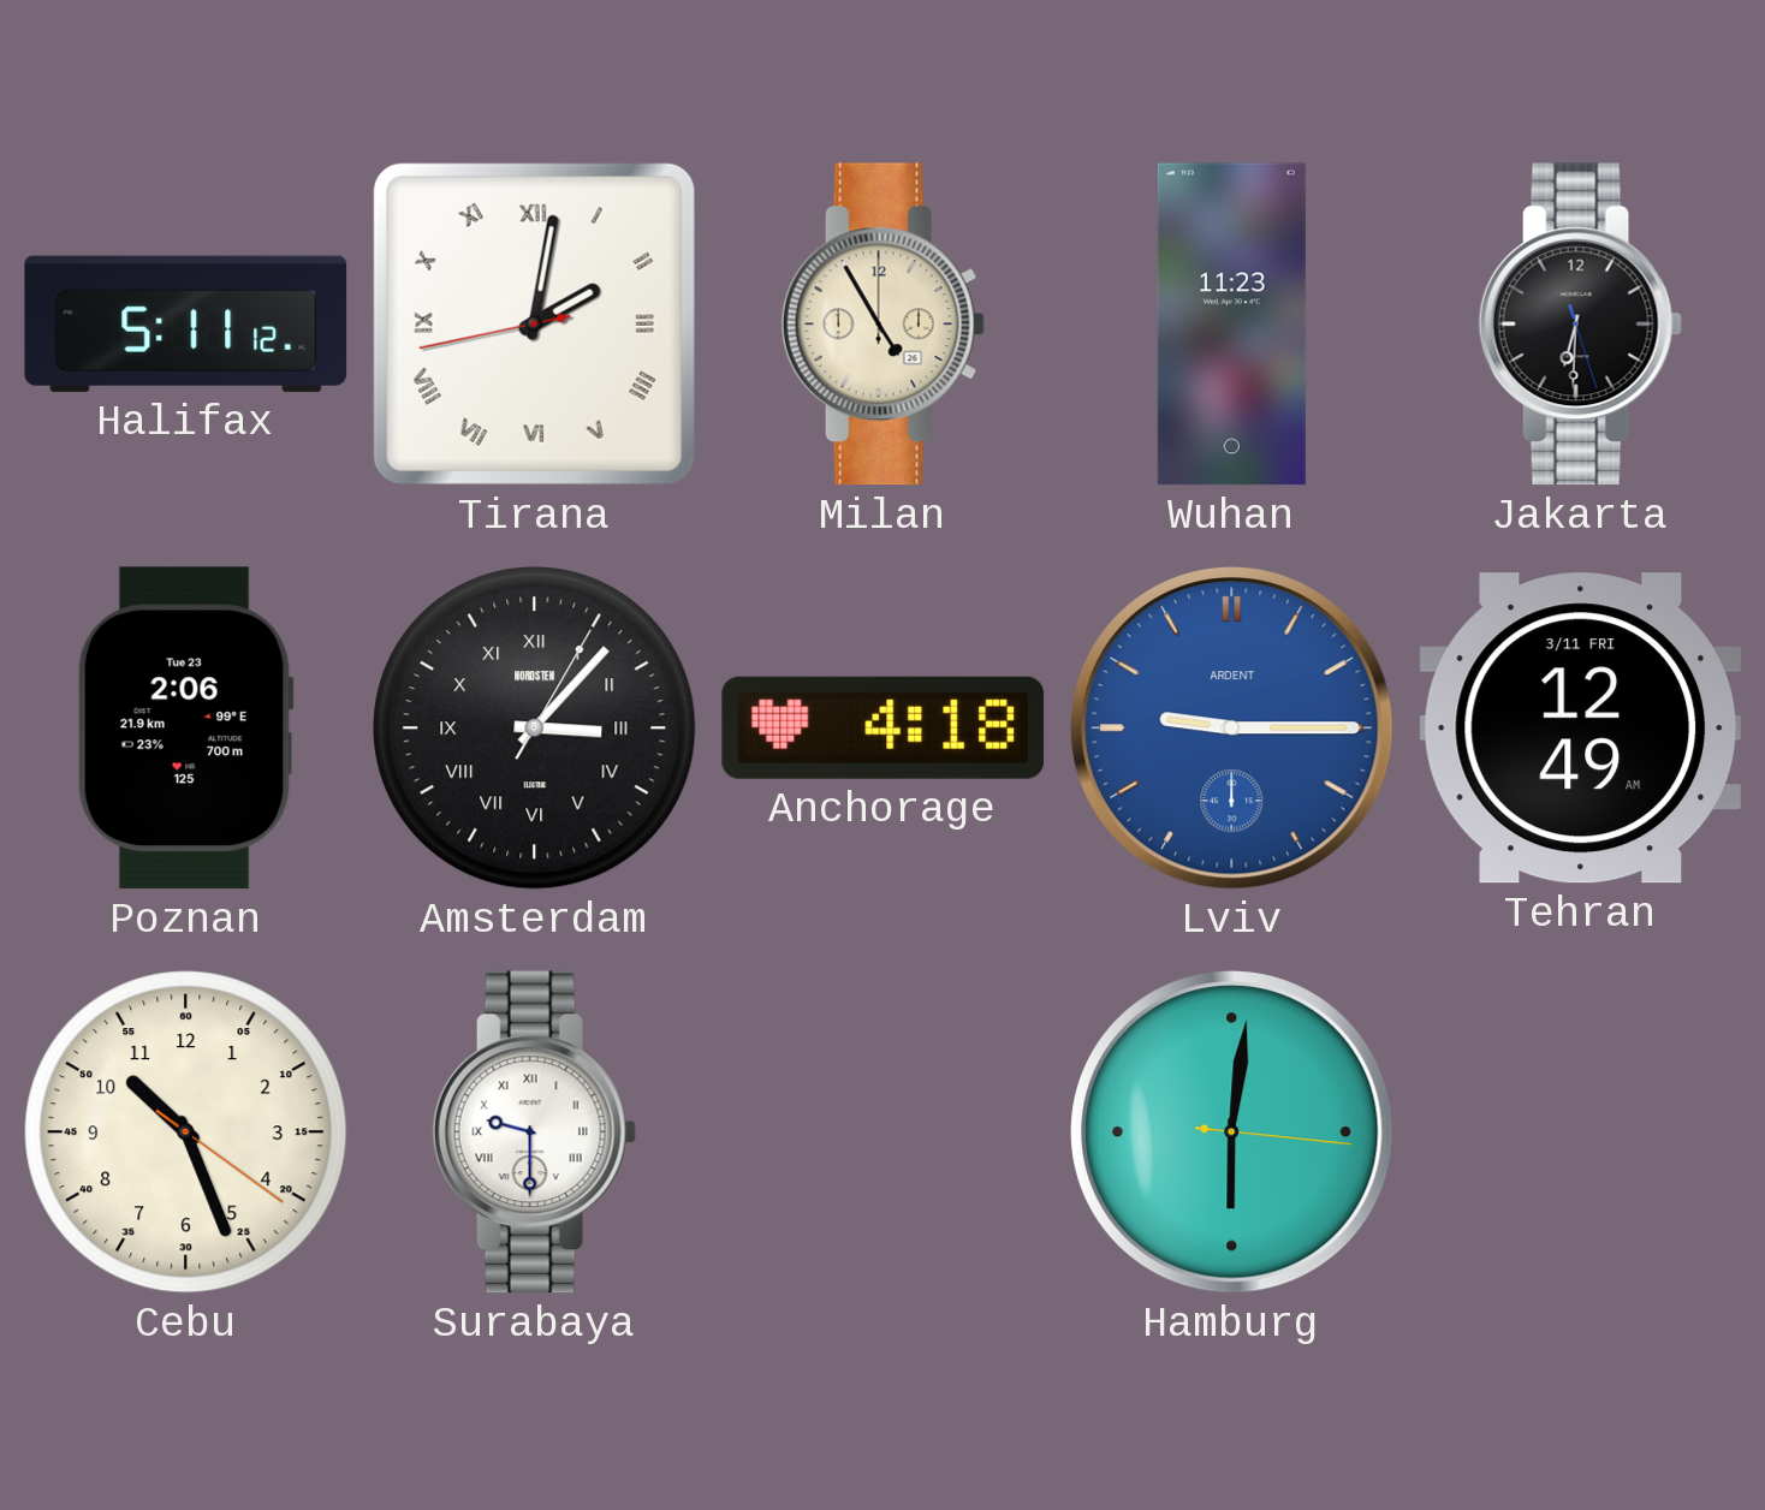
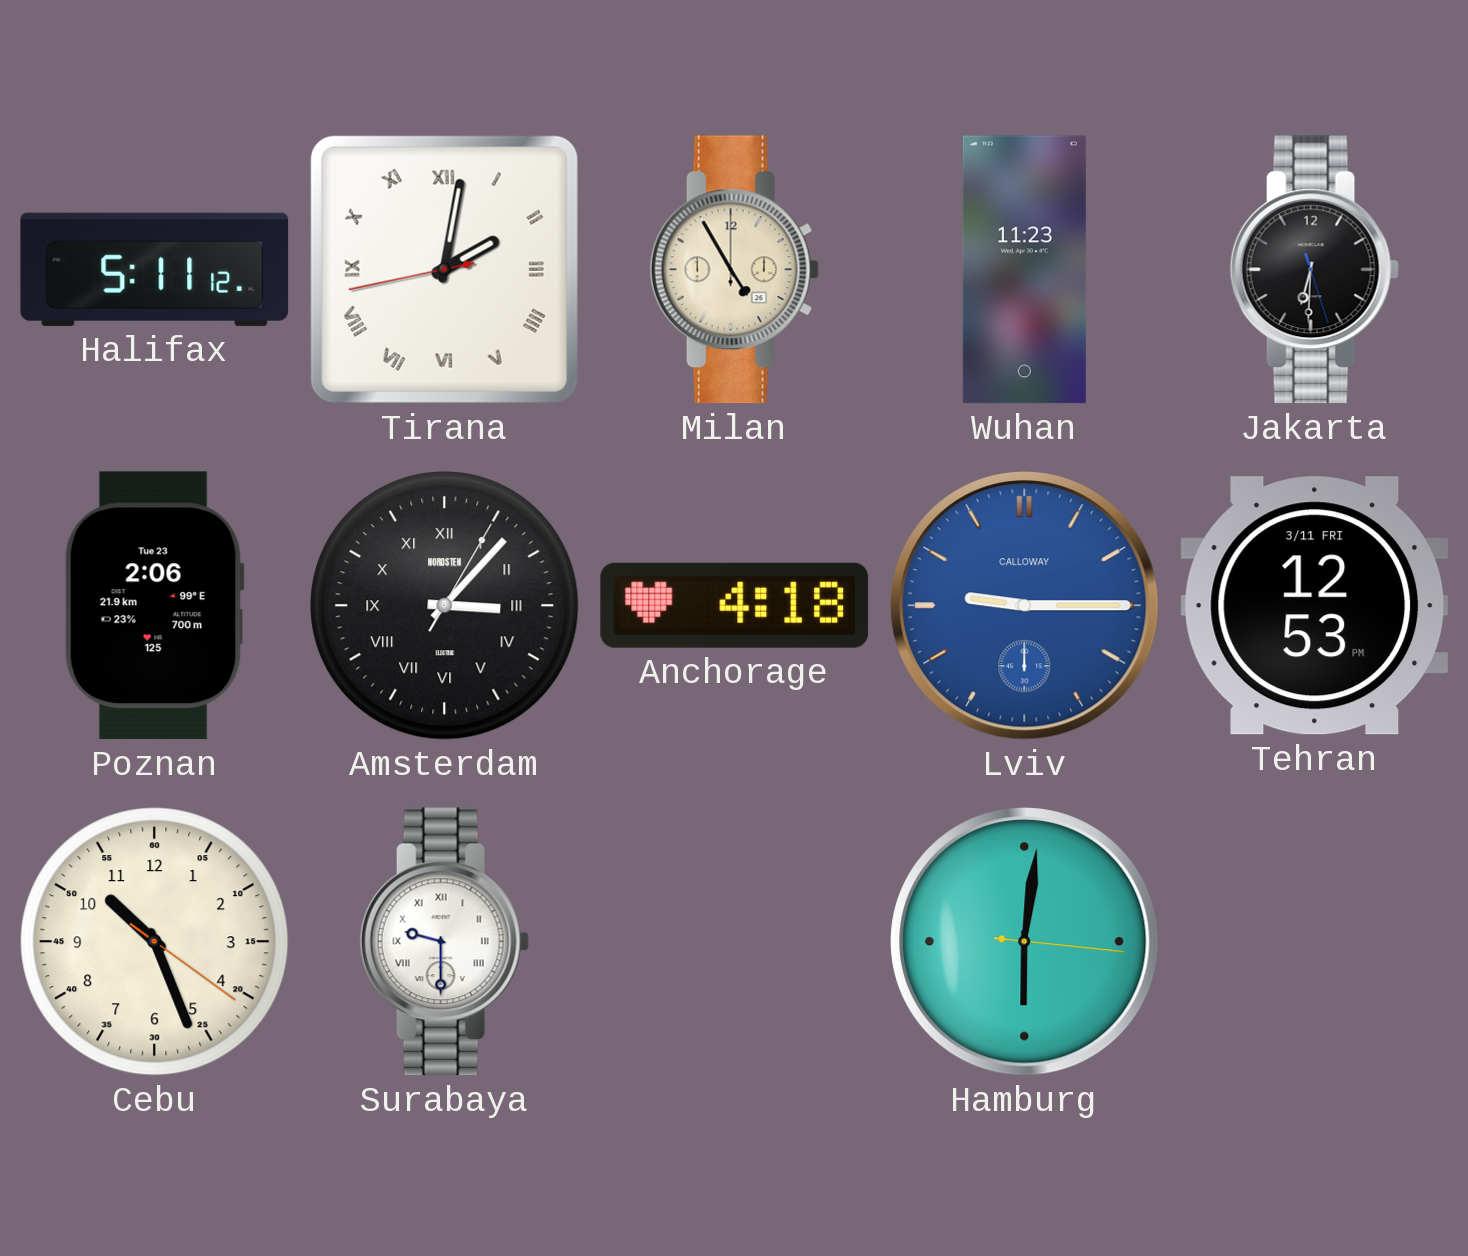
Lviv brand: ARDENT -> CALLOWAY (1025, 606)
Tehran: 12:49 -> 12:53 (1315, 606)
